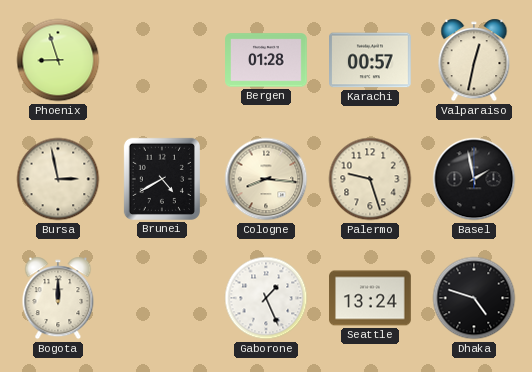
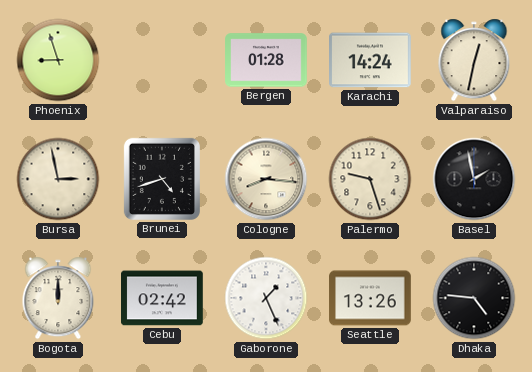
Karachi: 00:57 -> 14:24 (371, 60)
Brunei: 4:40 -> 4:42 (162, 179)
Cebu: none -> 02:42 (162, 298)
Seattle: 13:24 -> 13:26 (370, 298)
Dhaka: 4:48 -> 4:46 (474, 298)
